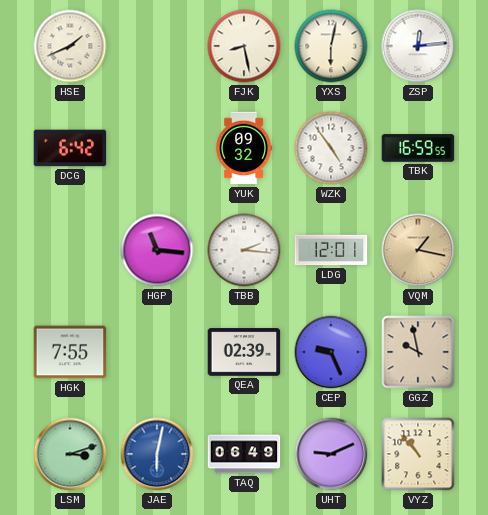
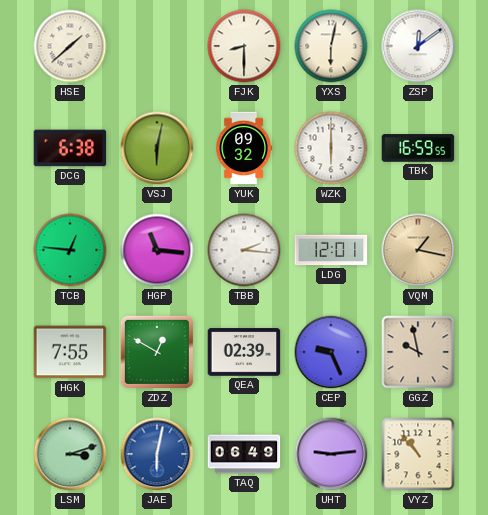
HSE: 1:41 -> 1:38 (70, 46)
FJK: 8:28 -> 8:30 (244, 46)
ZSP: 12:14 -> 12:09 (418, 46)
DCG: 6:42 -> 6:38 (70, 148)
VSJ: none -> 6:02 (157, 148)
WZK: 4:54 -> 6:00 (331, 148)
TCB: none -> 12:46 (70, 250)
ZDZ: none -> 12:50 (157, 352)
UHT: 9:11 -> 9:14 (331, 454)
